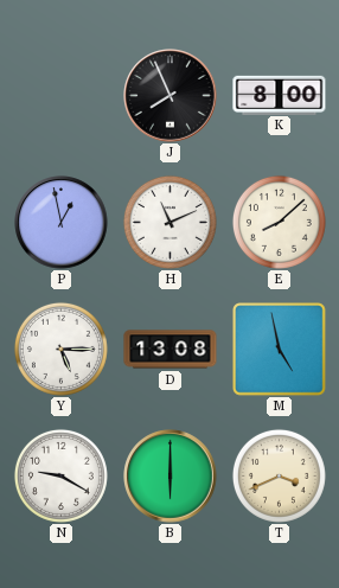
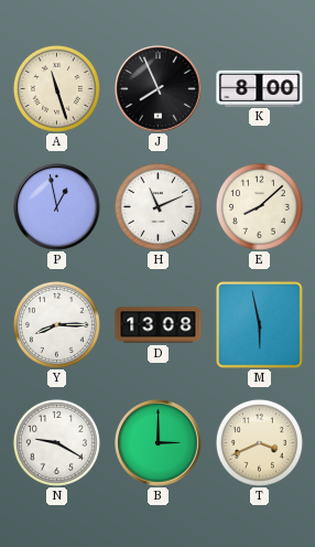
A: none -> 11:27 (56, 88)
Y: 5:15 -> 8:15 (56, 324)
M: 4:58 -> 5:58 (260, 325)
B: 6:00 -> 3:00 (159, 443)
